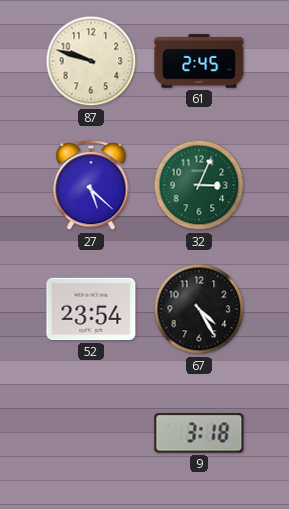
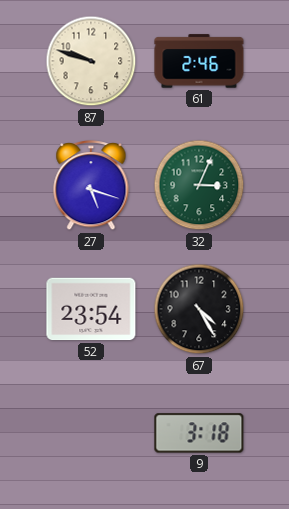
61: 2:45 -> 2:46 (199, 61)
27: 5:22 -> 5:18 (91, 186)
